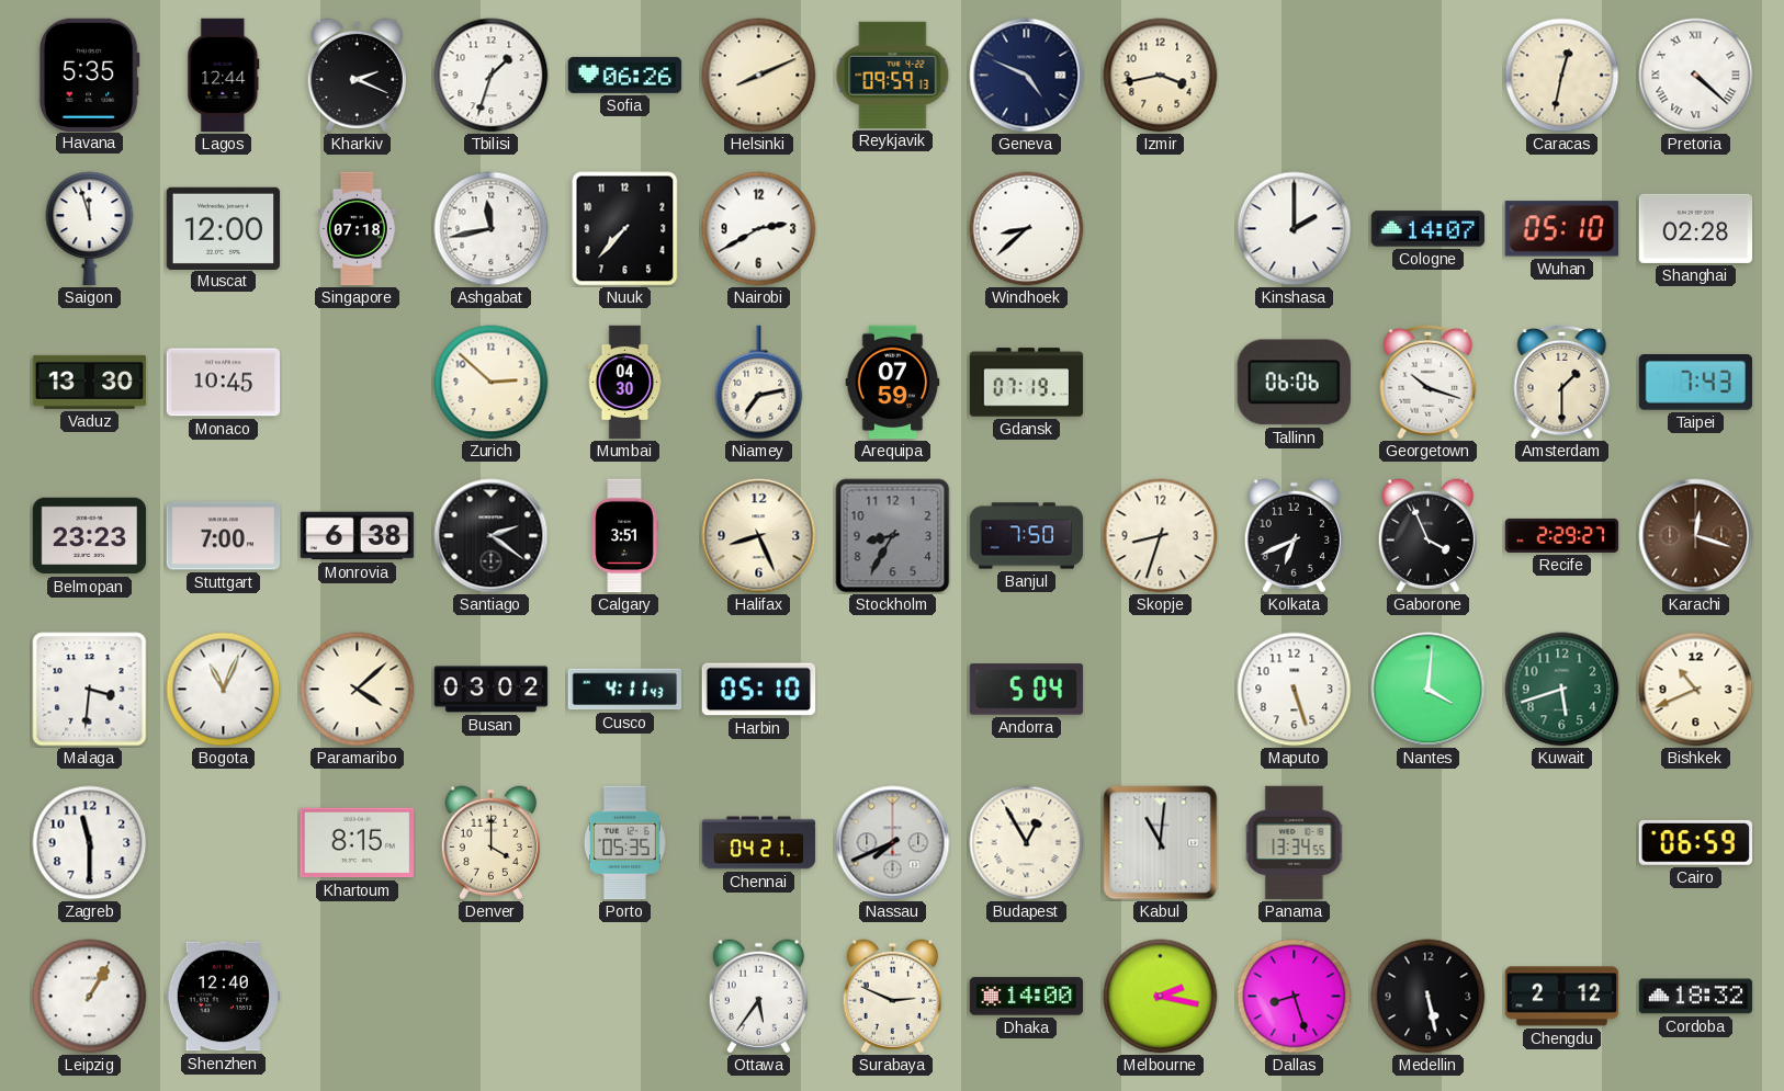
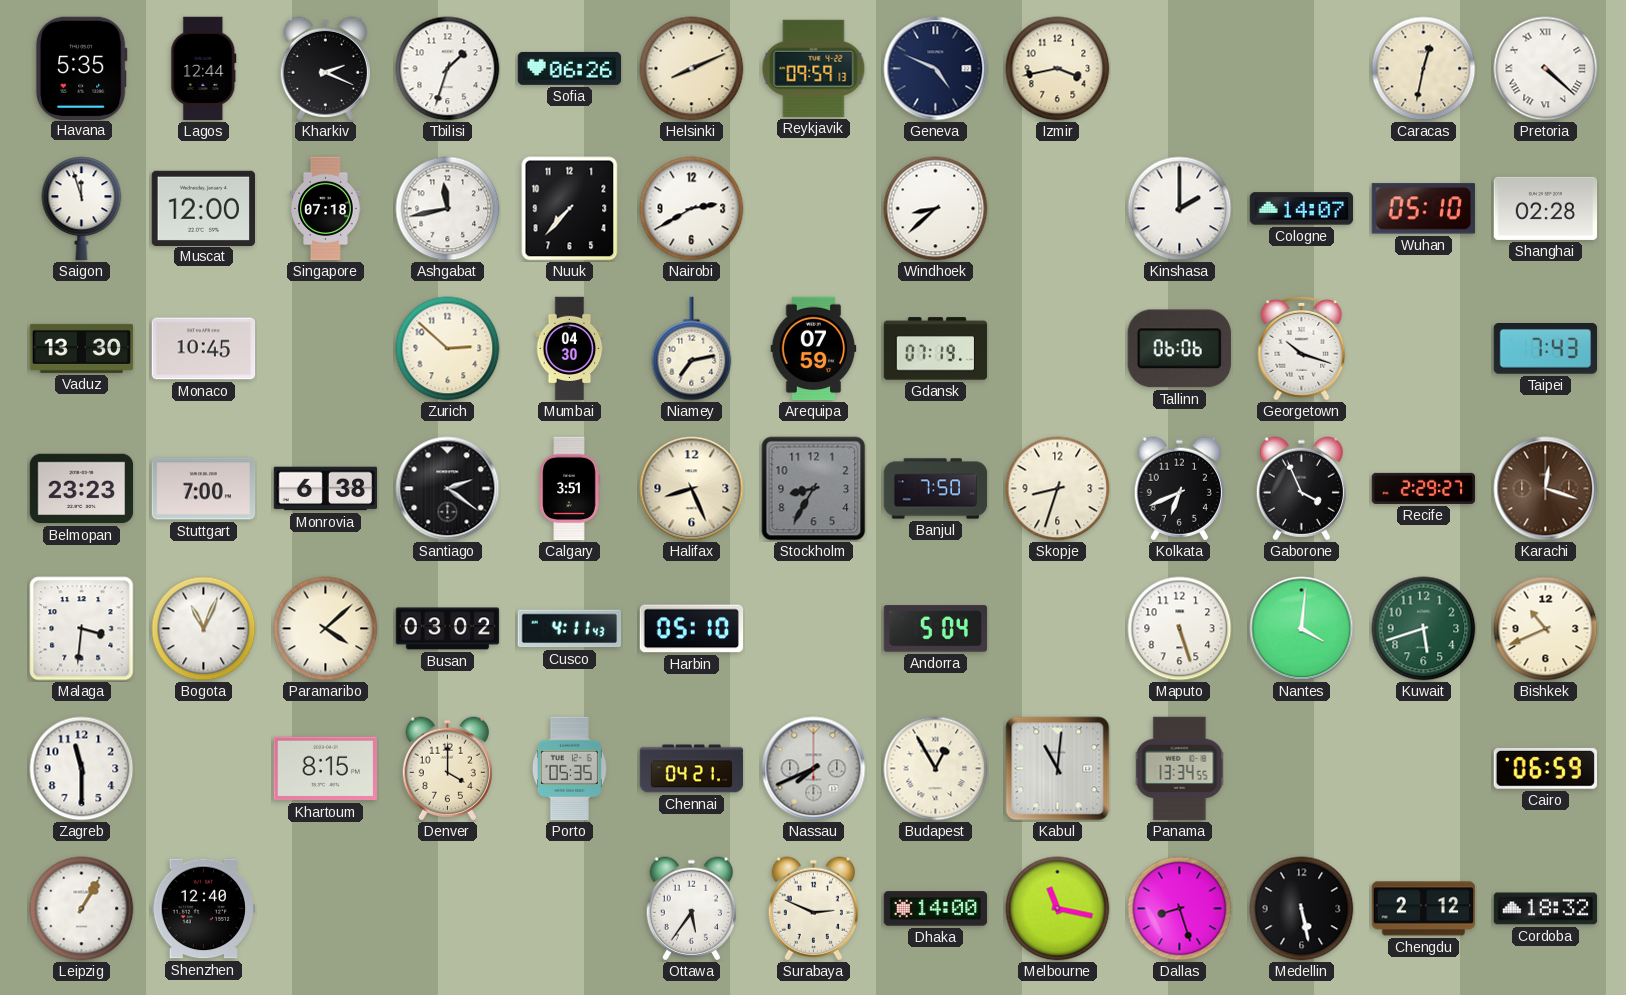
Amsterdam: 1:30 -> none (1562, 382)
Melbourne: 2:17 -> 11:17 (1058, 909)
